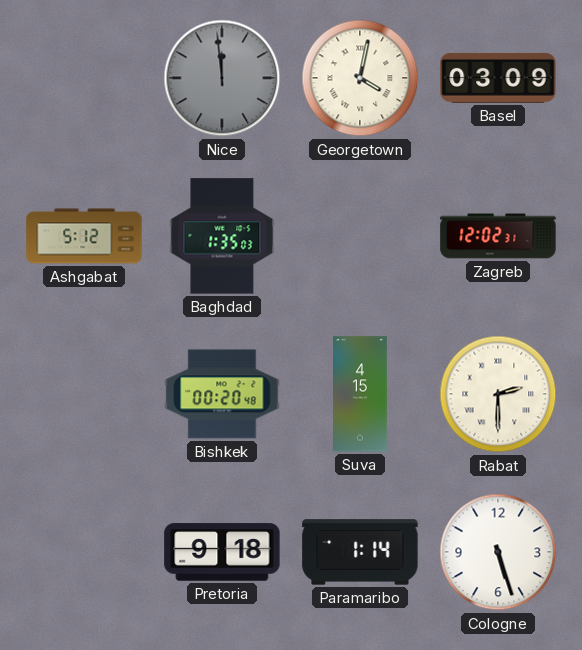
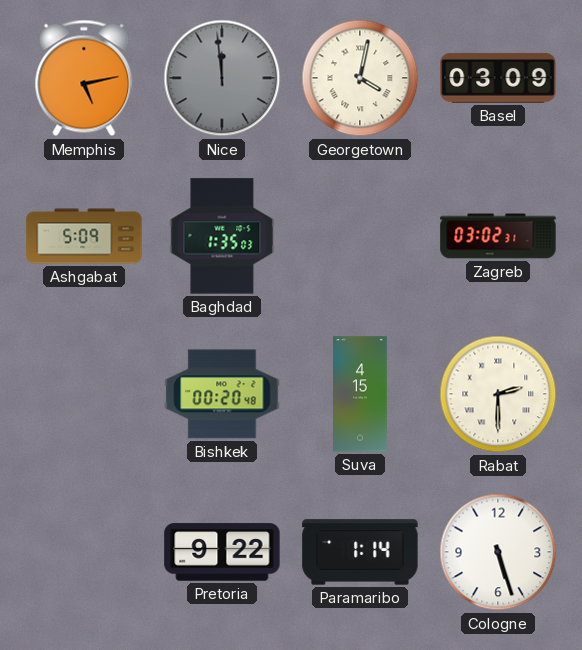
Memphis: none -> 5:13 (84, 78)
Ashgabat: 5:12 -> 5:09 (84, 236)
Zagreb: 12:02 -> 03:02 (498, 236)
Pretoria: 9:18 -> 9:22 (222, 552)
